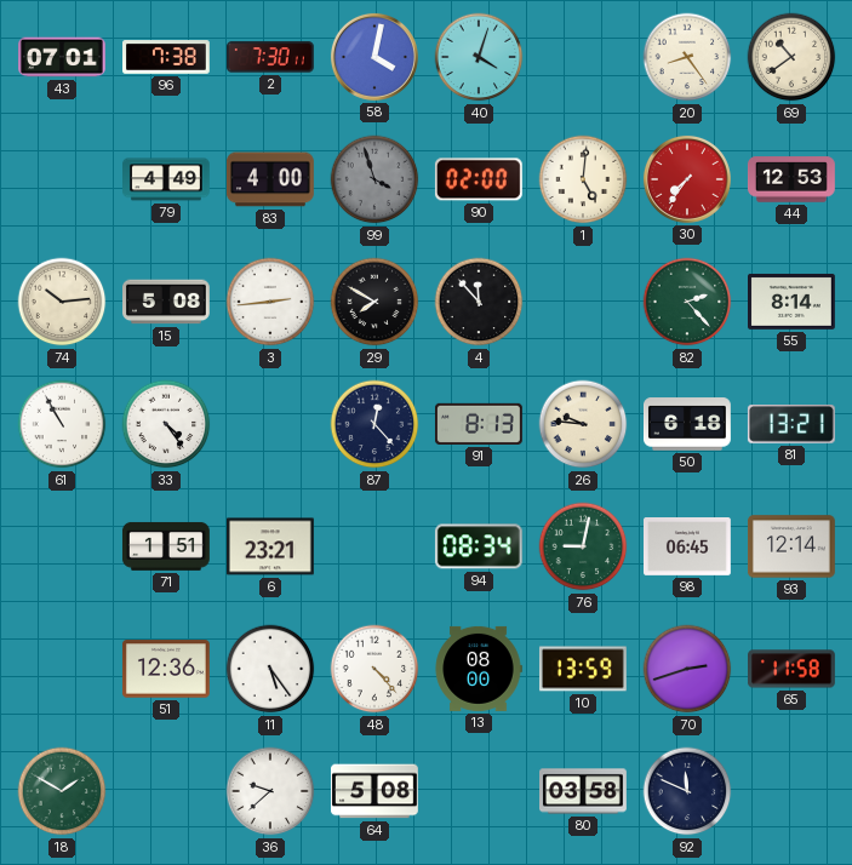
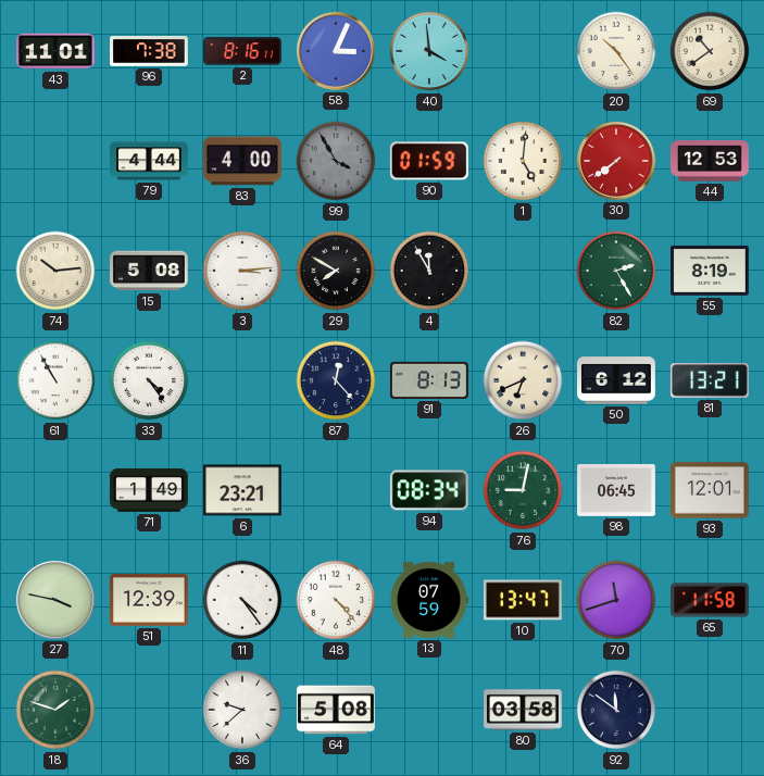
43: 07:01 -> 11:01 (57, 51)
2: 7:30 -> 8:16 (242, 51)
58: 4:02 -> 3:04 (336, 51)
40: 4:03 -> 3:59 (429, 51)
20: 8:24 -> 10:24 (616, 51)
79: 4:49 -> 4:44 (150, 161)
99: 3:57 -> 3:55 (336, 161)
90: 02:00 -> 01:59 (429, 161)
30: 7:36 -> 7:39 (616, 161)
3: 2:44 -> 3:14 (242, 271)
4: 11:53 -> 11:55 (429, 271)
82: 2:23 -> 2:25 (616, 271)
55: 8:14 -> 8:19 (711, 271)
26: 9:46 -> 6:41 (523, 380)
50: 6:18 -> 6:12 (617, 380)
71: 1:51 -> 1:49 (149, 490)
93: 12:14 -> 12:01 (711, 490)
27: none -> 3:47 (55, 600)
51: 12:36 -> 12:39 (149, 600)
11: 5:24 -> 4:24 (242, 600)
13: 08:00 -> 07:59 (429, 600)
10: 13:59 -> 13:47 (523, 600)
70: 2:42 -> 11:42 (616, 600)
18: 1:50 -> 1:48 (55, 710)
92: 11:49 -> 11:51 (616, 710)
